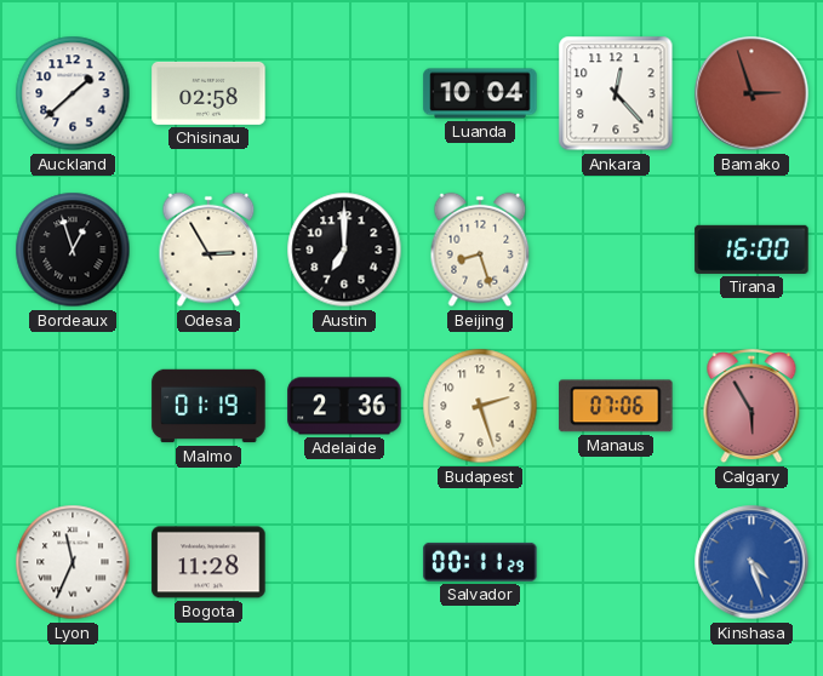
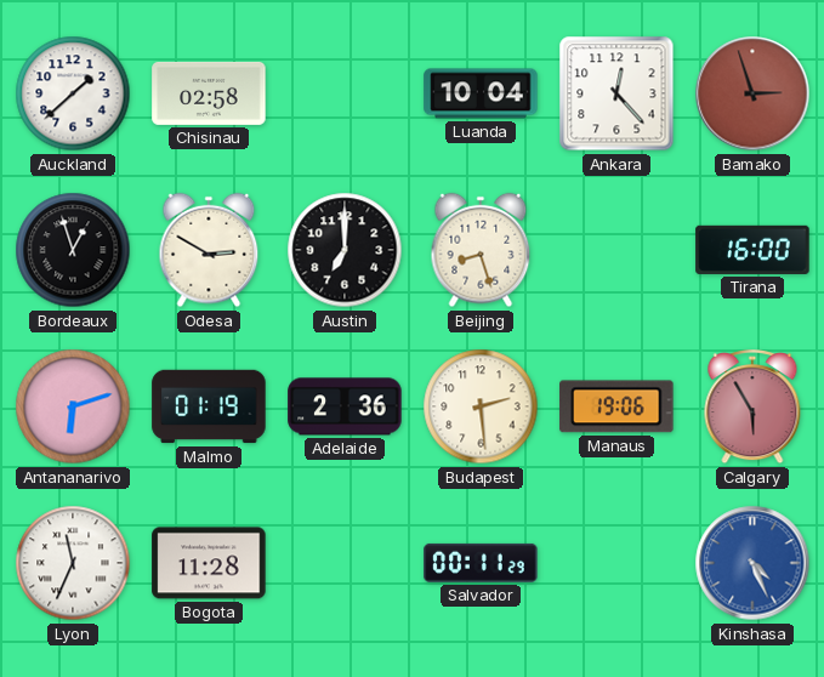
Odesa: 2:55 -> 2:50 (209, 250)
Antananarivo: none -> 6:12 (73, 406)
Budapest: 2:27 -> 2:29 (481, 406)
Manaus: 07:06 -> 19:06 (616, 406)
Kinshasa: 4:27 -> 4:26 (752, 563)
